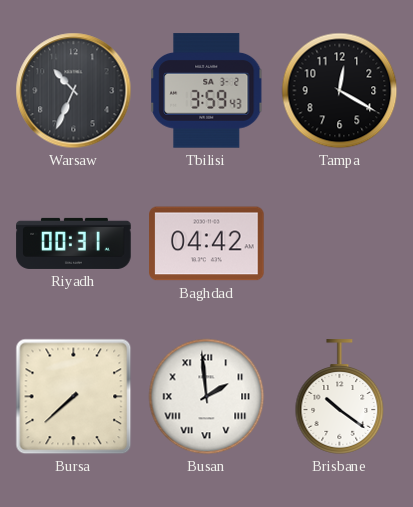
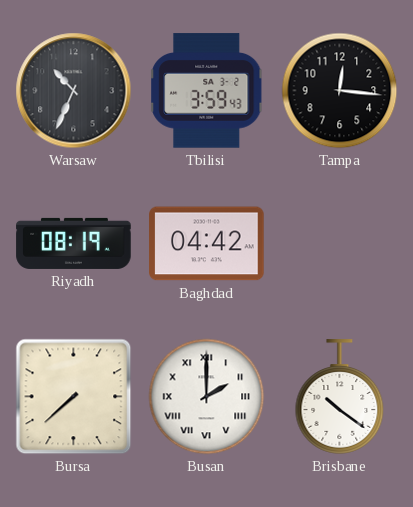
Tampa: 12:20 -> 12:16 (340, 91)
Riyadh: 00:31 -> 08:19 (74, 243)
Busan: 1:59 -> 2:00 (207, 397)
